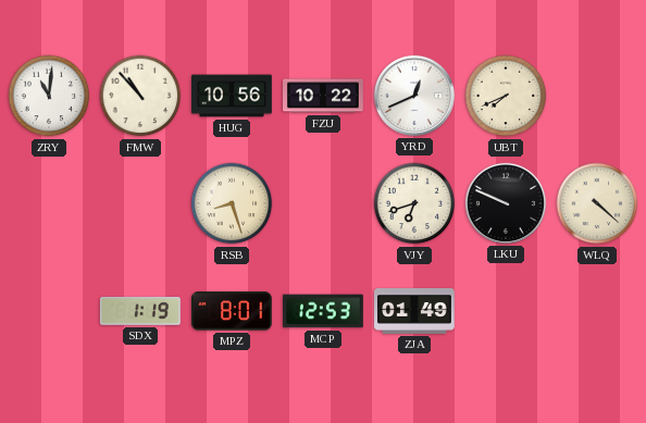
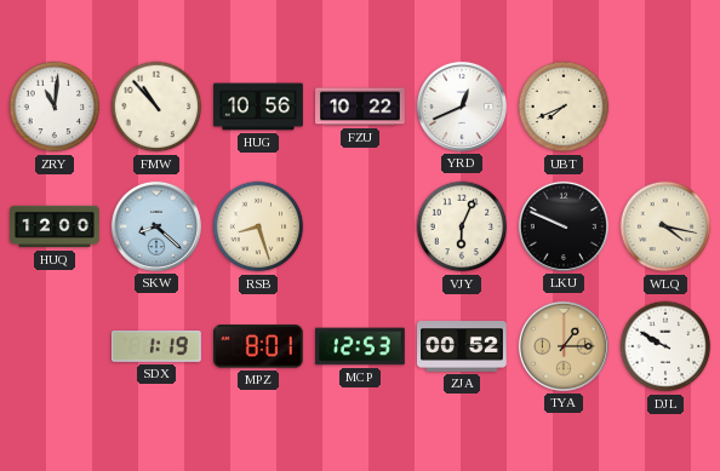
HUQ: none -> 12:00 (55, 226)
SKW: none -> 8:22 (156, 226)
VJY: 6:42 -> 6:04 (462, 226)
WLQ: 4:22 -> 4:17 (665, 226)
ZJA: 01:49 -> 00:52 (463, 346)
TYA: none -> 1:15 (564, 346)
DJL: none -> 9:50 (665, 346)
